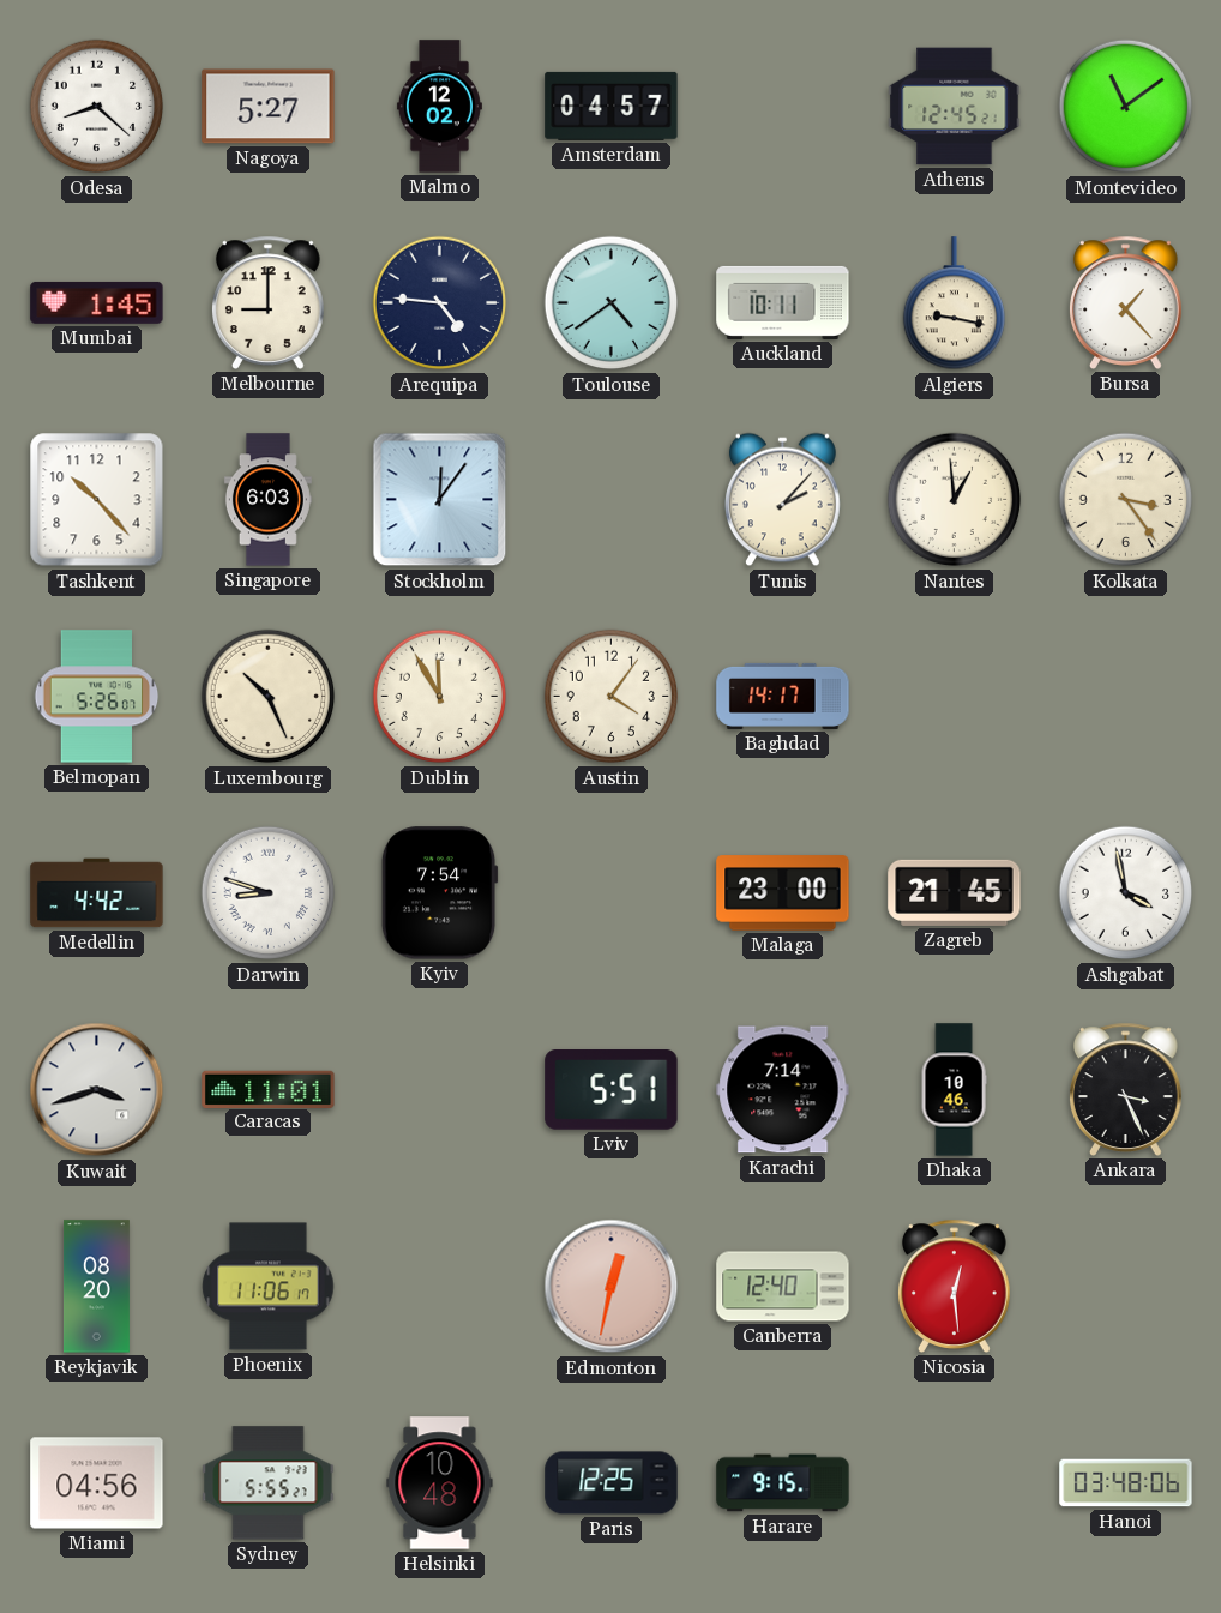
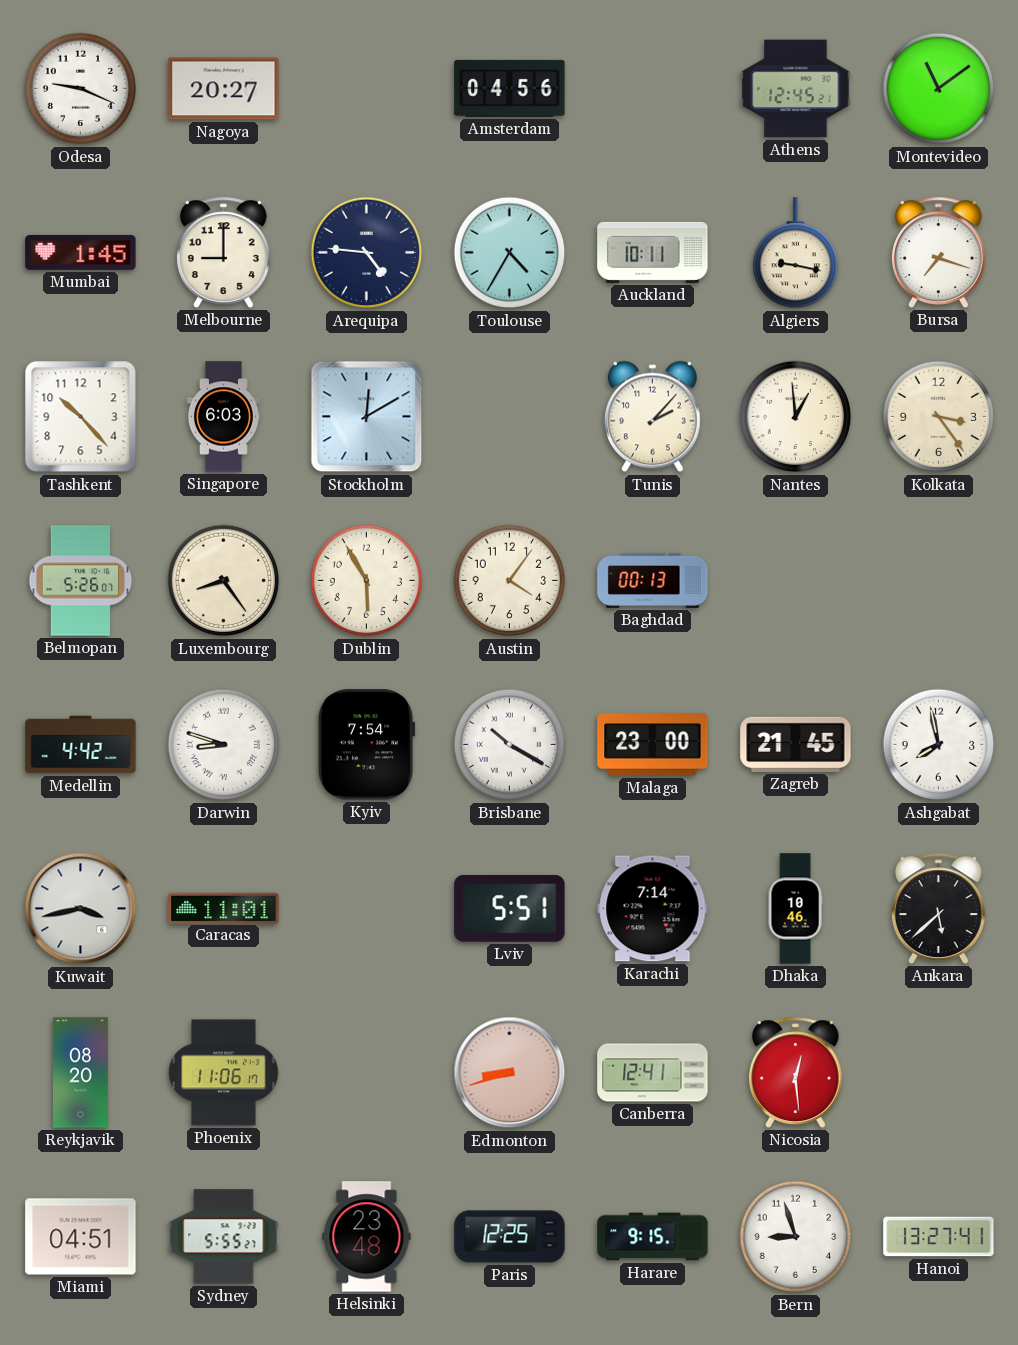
Odesa: 8:22 -> 9:19 (81, 89)
Nagoya: 5:27 -> 20:27 (224, 89)
Malmo: 12:02 -> none (439, 107)
Amsterdam: 04:57 -> 04:56 (510, 88)
Toulouse: 4:39 -> 4:35 (510, 253)
Bursa: 1:23 -> 7:18 (939, 252)
Stockholm: 12:06 -> 12:10 (367, 417)
Luxembourg: 10:26 -> 8:24 (224, 581)
Dublin: 11:55 -> 5:55 (367, 581)
Baghdad: 14:17 -> 00:13 (653, 580)
Brisbane: none -> 10:20 (510, 745)
Ashgabat: 3:58 -> 7:58 (939, 745)
Kuwait: 3:42 -> 3:43 (81, 909)
Ankara: 3:26 -> 5:38 (939, 908)
Edmonton: 12:32 -> 8:42 (510, 1073)
Canberra: 12:40 -> 12:41 (653, 1073)
Miami: 04:56 -> 04:51 (81, 1237)
Helsinki: 10:48 -> 23:48 (367, 1237)
Bern: none -> 8:57 (796, 1237)
Hanoi: 03:48 -> 13:27 (939, 1237)
